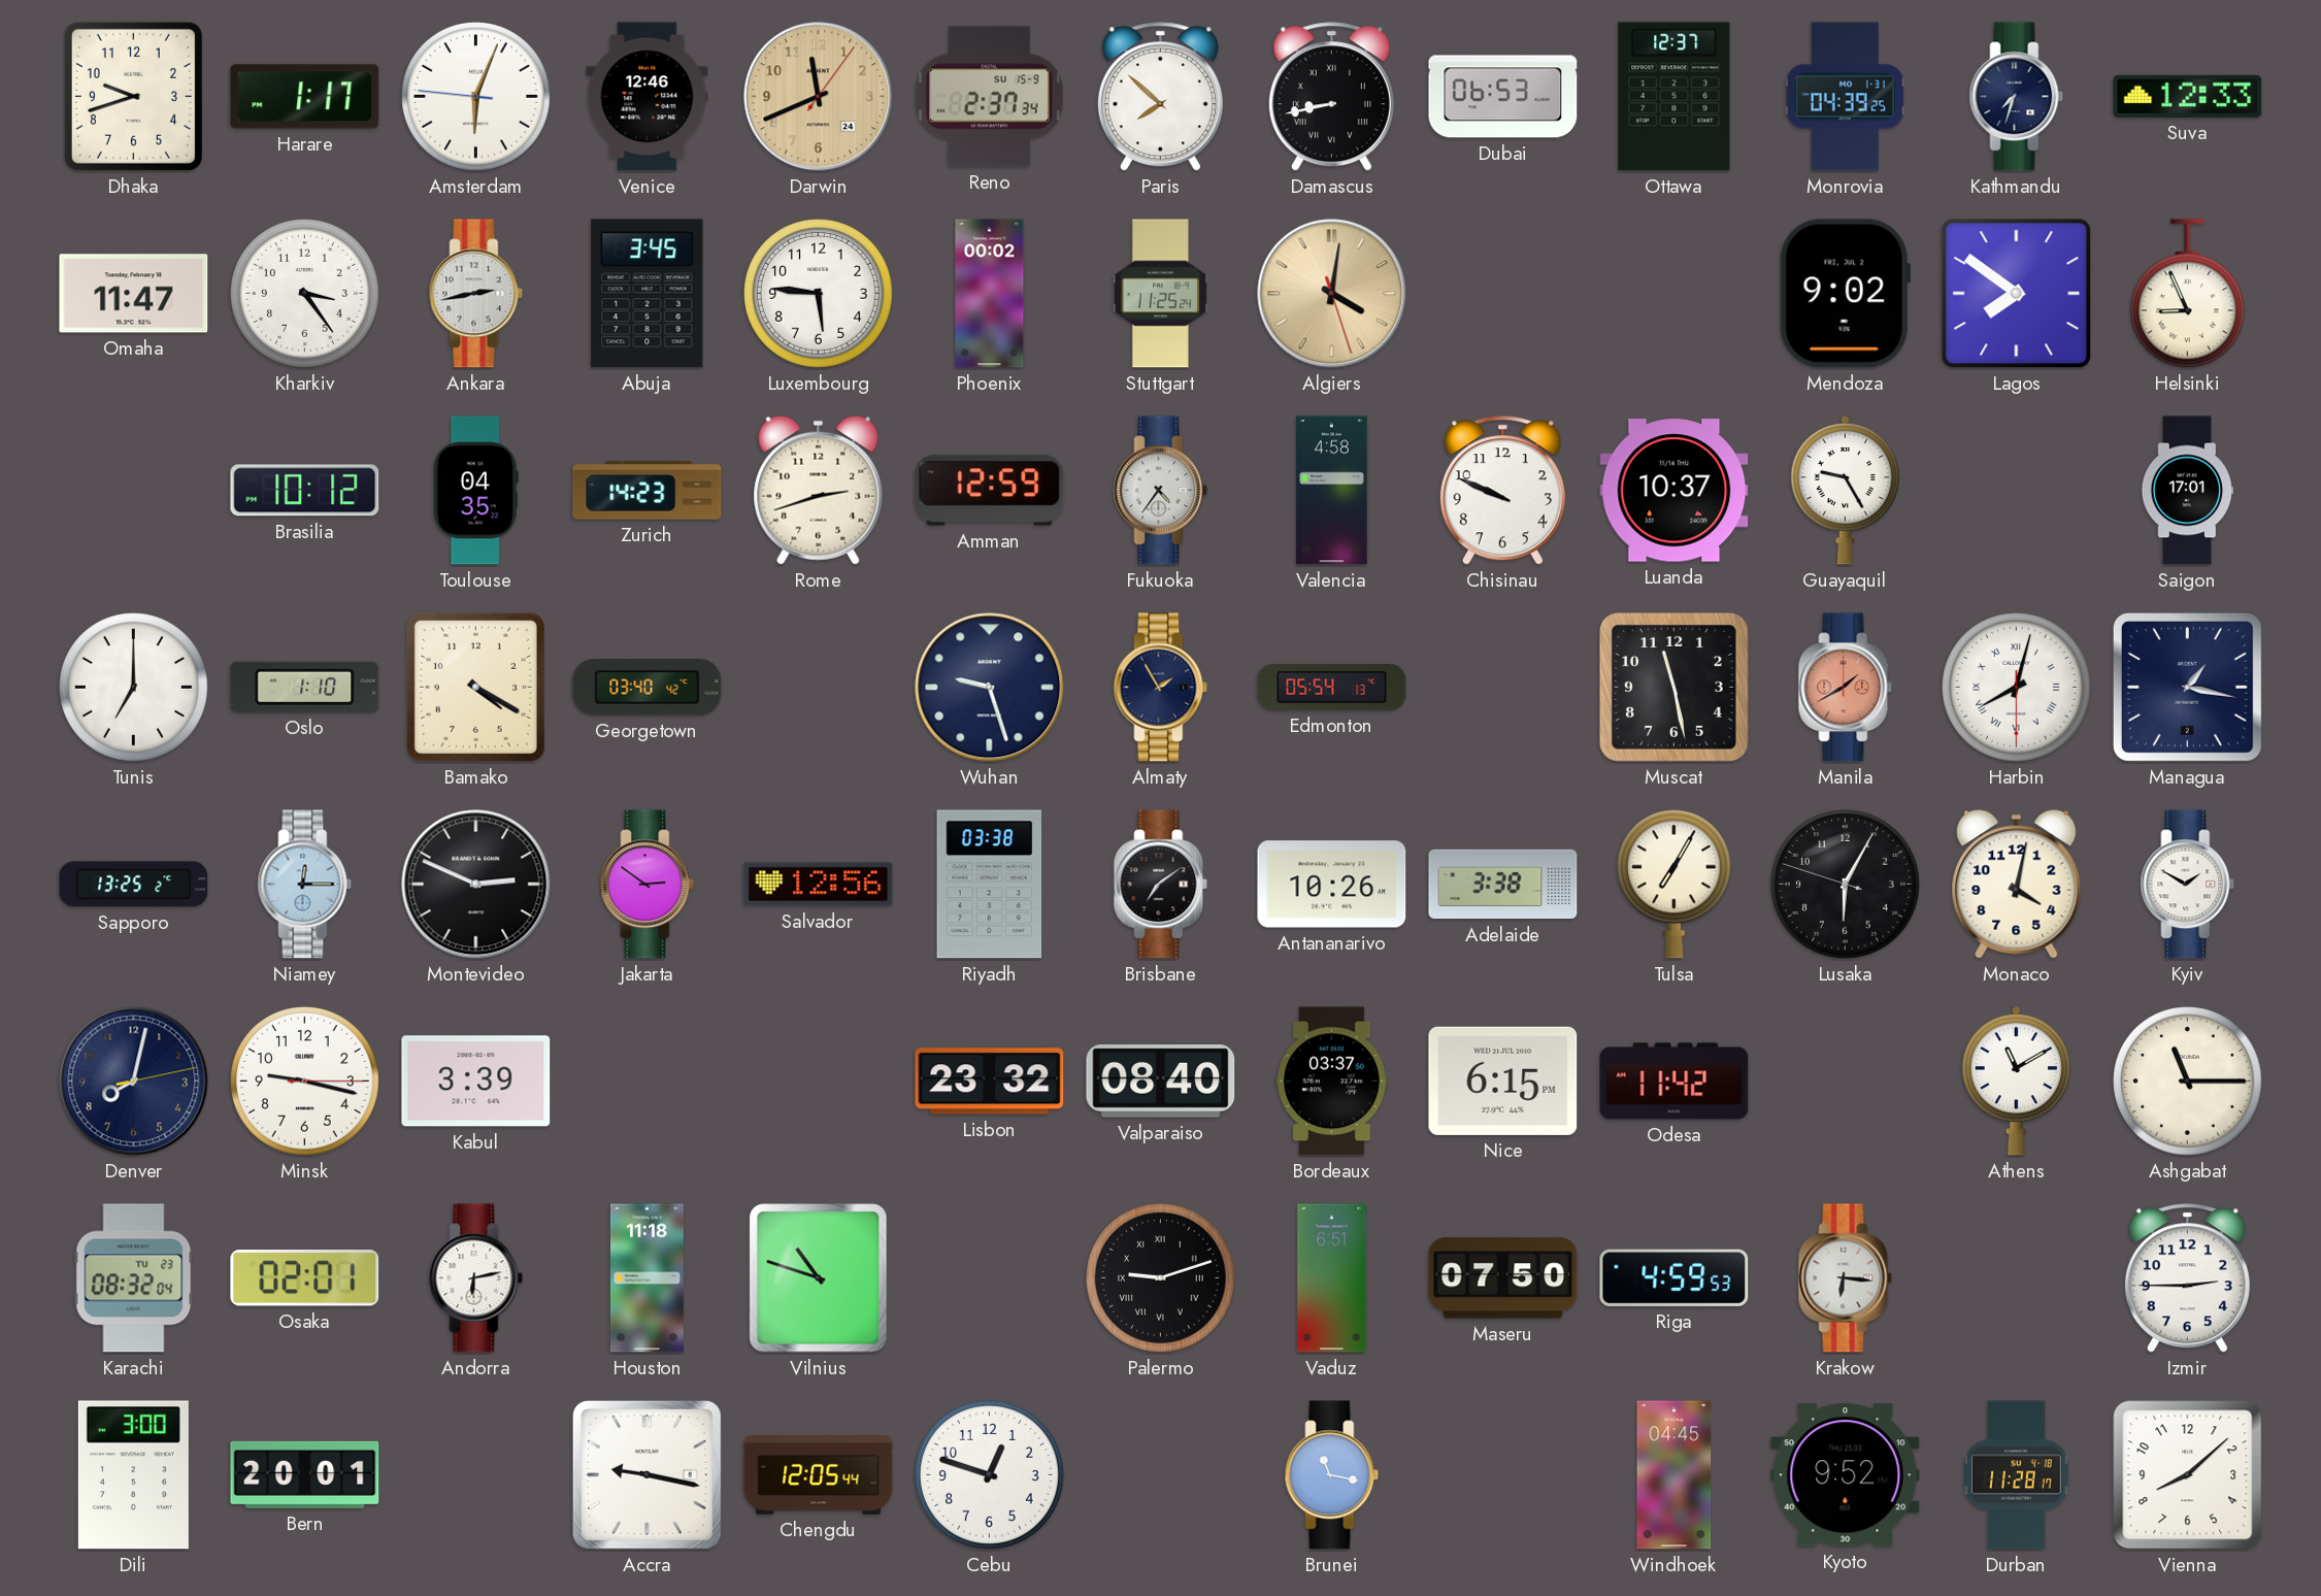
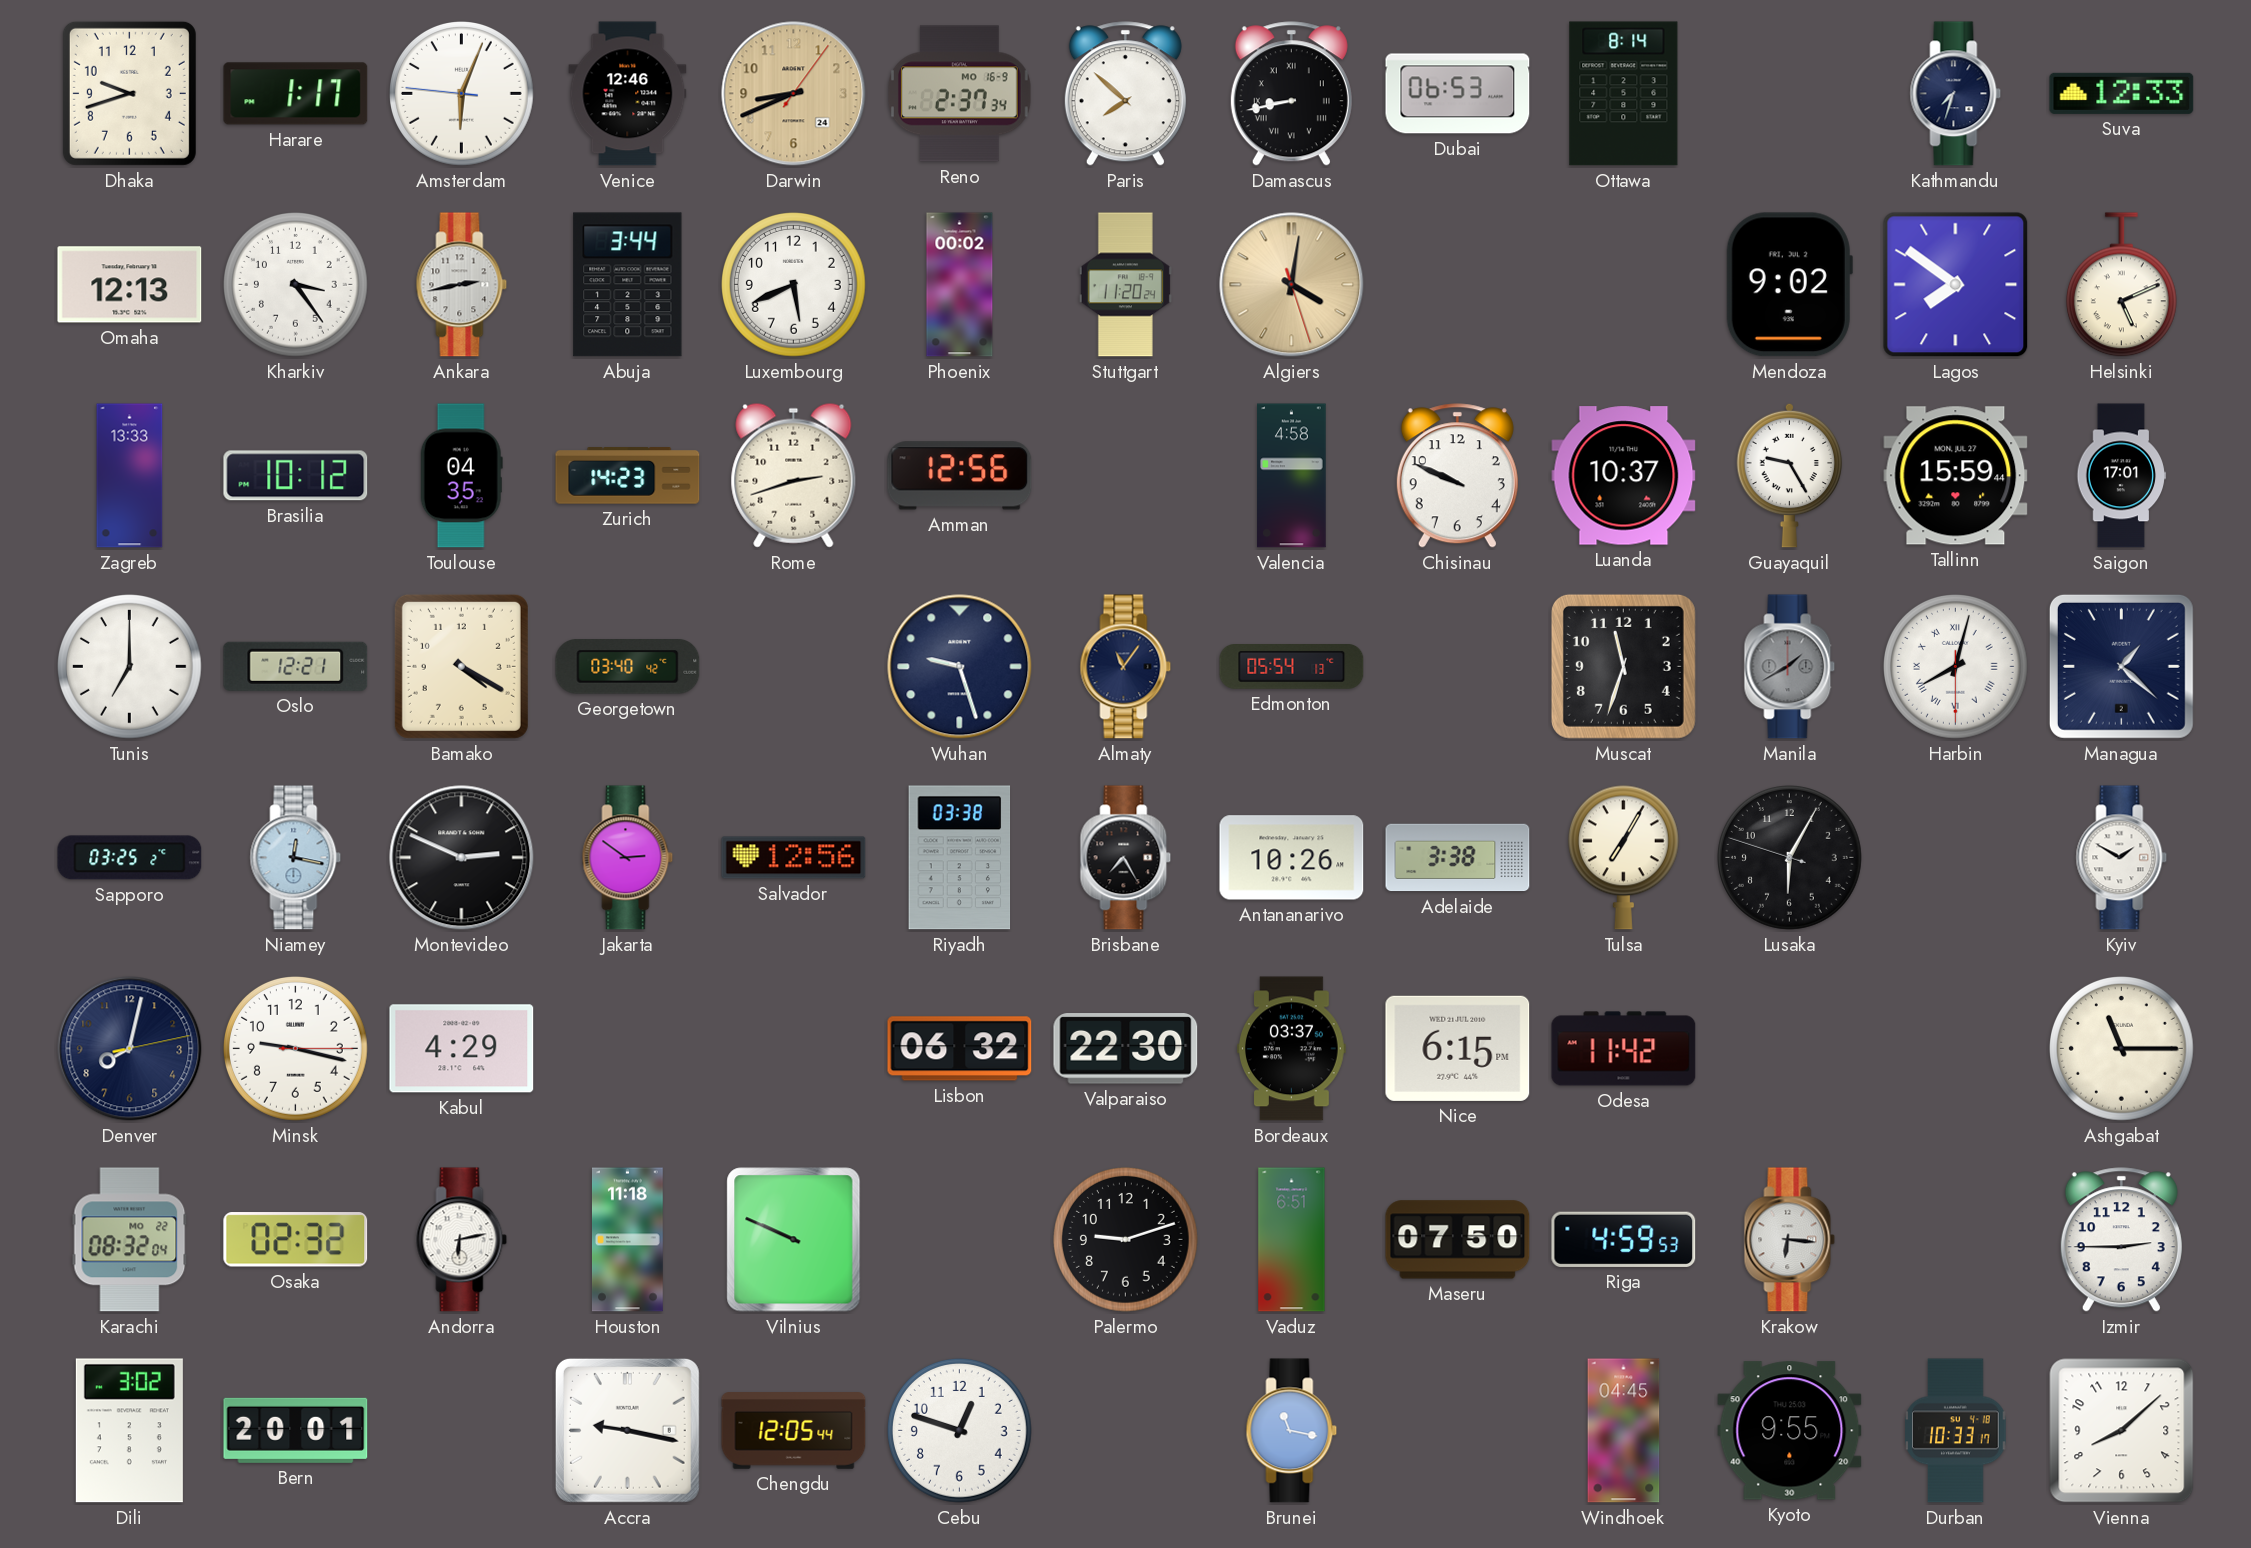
Darwin: 11:41 -> 8:41 (794, 94)
Reno date: SU 15-9 -> MO 16-9 (959, 94)
Ottawa: 12:37 -> 8:14 (1624, 94)
Monrovia: 04:39 -> none (1845, 97)
Omaha: 11:47 -> 12:13 (130, 285)
Abuja: 3:45 -> 3:44 (628, 285)
Luxembourg: 5:46 -> 5:41 (794, 285)
Stuttgart: 11:25 -> 11:20 (1125, 285)
Helsinki: 8:56 -> 5:11 (2121, 285)
Zagreb: none -> 13:33 (130, 476)
Amman: 12:59 -> 12:56 (960, 476)
Fukuoka: 4:36 -> none (1161, 491)
Tallinn: none -> 15:59 (1956, 476)
Oslo: 1:10 -> 12:21 (296, 666)
Almaty: 1:55 -> 11:06 (1126, 667)
Muscat: 11:28 -> 11:33 (1623, 666)
Manila dial: salmon -> grey (1790, 667)
Managua: 1:17 -> 1:22 (2121, 666)
Sapporo: 13:25 -> 03:25 (130, 858)
Niamey: 12:15 -> 12:17 (296, 858)
Brisbane: 7:09 -> 7:25 (1126, 858)
Monaco: 4:02 -> none (2017, 884)
Kabul: 3:39 -> 4:29 (462, 1049)
Lisbon: 23:32 -> 06:32 (960, 1049)
Valparaiso: 08:40 -> 22:30 (1126, 1049)
Athens: 11:10 -> none (2017, 1080)
Karachi date: TU 23 -> MO 22 (130, 1240)
Osaka: 02:01 -> 02:32 (296, 1240)
Vilnius: 10:48 -> 9:49 (794, 1240)
Palermo numerals: Roman -> Arabic (1126, 1240)
Dili: 3:00 -> 3:02 (129, 1431)
Kyoto: 9:52 -> 9:55 (1790, 1431)
Durban: 11:28 -> 10:33 (1956, 1431)
